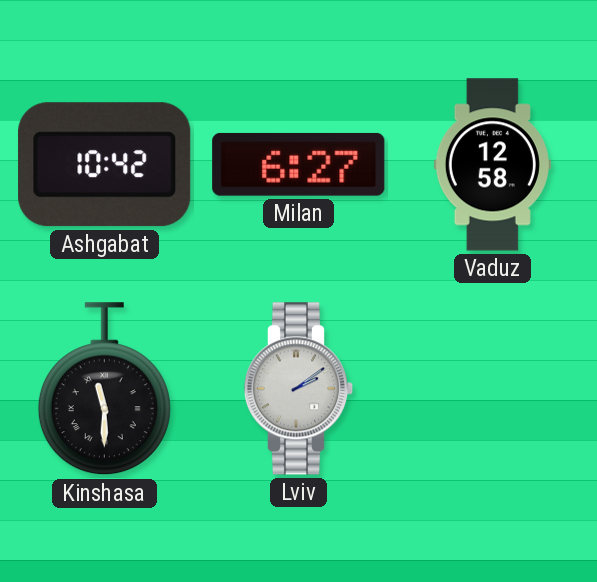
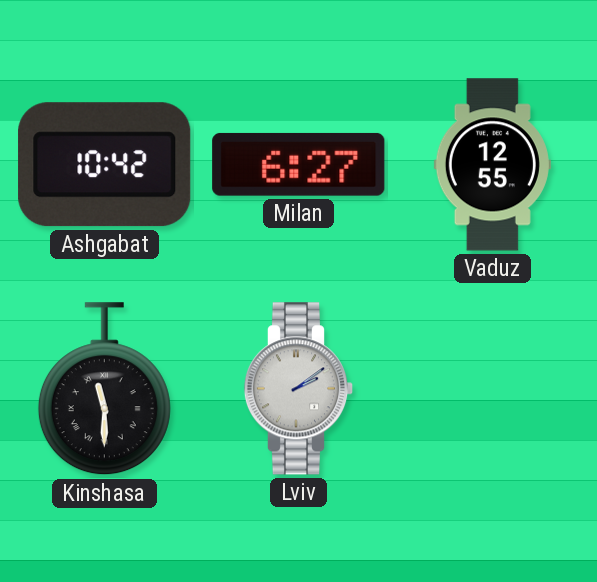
Vaduz: 12:58 -> 12:55 (492, 165)
